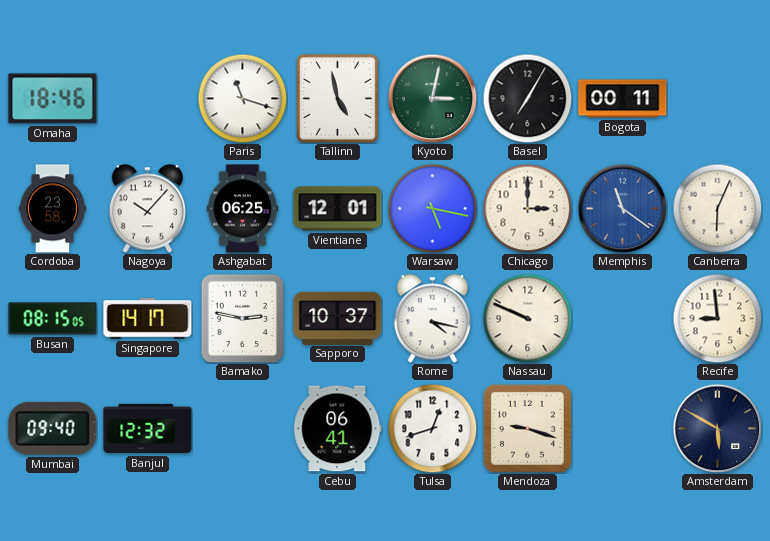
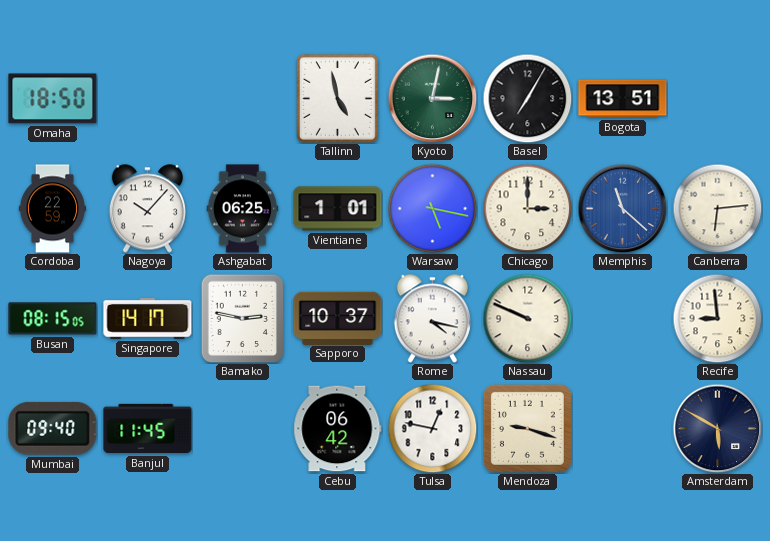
Omaha: 18:46 -> 18:50 (53, 99)
Paris: 11:18 -> none (242, 98)
Bogota: 00:11 -> 13:51 (623, 99)
Cordoba: 23:58 -> 22:59 (52, 209)
Vientiane: 12:01 -> 1:01 (338, 209)
Memphis: 11:21 -> 11:22 (622, 208)
Canberra: 6:04 -> 6:14 (717, 208)
Banjul: 12:32 -> 11:45 (148, 429)
Cebu: 06:41 -> 06:42 (338, 429)
Tulsa: 12:42 -> 12:47 (432, 428)
